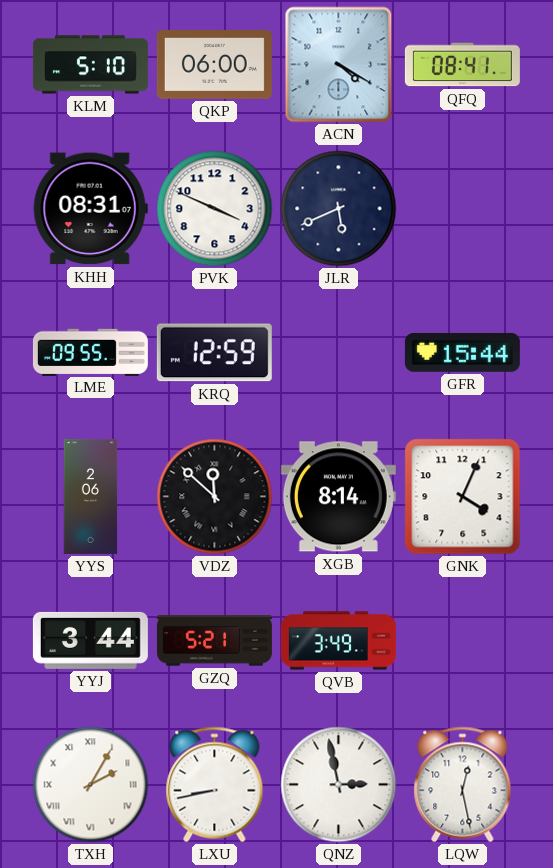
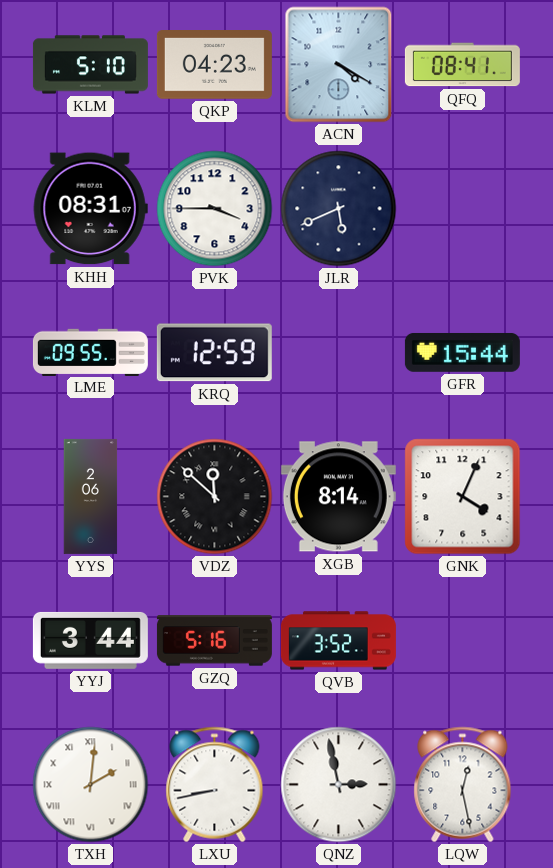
QKP: 06:00 -> 04:23 (214, 65)
PVK: 3:49 -> 3:45 (215, 209)
GZQ: 5:21 -> 5:16 (214, 641)
QVB: 3:49 -> 3:52 (338, 641)
TXH: 2:05 -> 2:01 (91, 785)
